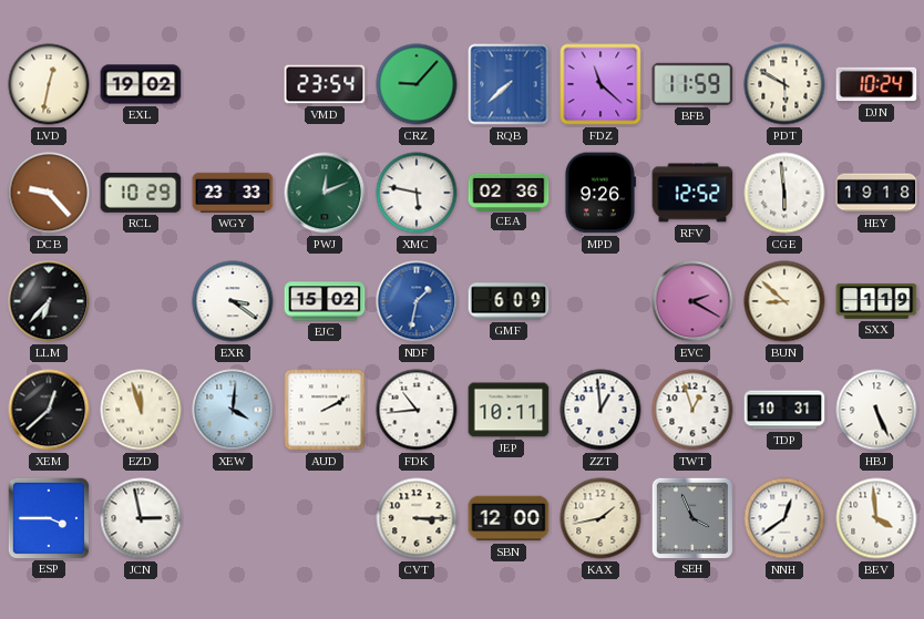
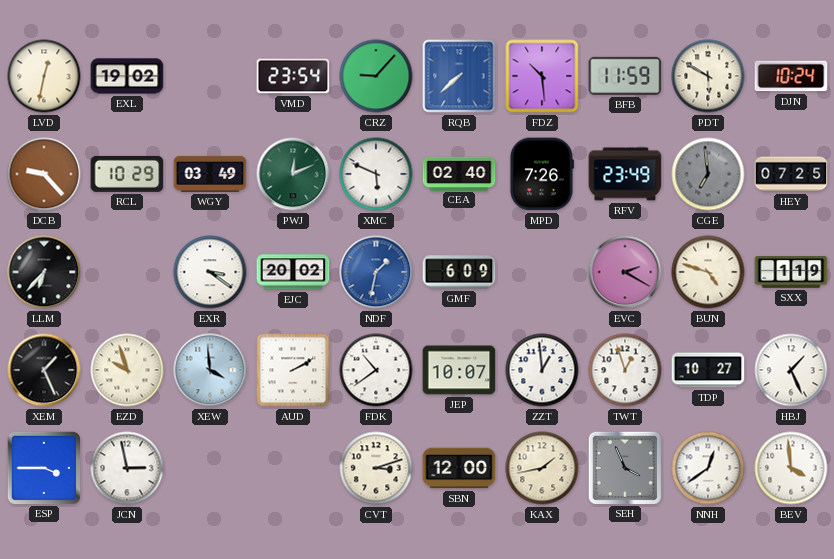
FDZ: 11:22 -> 10:29 (542, 76)
WGY: 23:33 -> 03:49 (210, 174)
XMC: 5:47 -> 5:49 (376, 174)
CEA: 02:36 -> 02:40 (459, 173)
MPD: 9:26 -> 7:26 (541, 174)
RFV: 12:52 -> 23:49 (625, 174)
CGE: 5:59 -> 6:59 (708, 174)
CGE dial: white -> grey (708, 174)
HEY: 19:18 -> 07:25 (791, 174)
EJC: 15:02 -> 20:02 (293, 272)
BUN: 8:52 -> 4:48 (708, 272)
XEM: 12:38 -> 1:26 (44, 370)
EZD: 11:57 -> 9:57 (127, 370)
XEW: 4:01 -> 3:59 (210, 370)
FDK: 10:44 -> 10:39 (376, 370)
JEP: 10:11 -> 10:07 (459, 370)
TDP: 10:31 -> 10:27 (708, 370)
HBJ: 5:26 -> 1:26 (791, 370)
CVT: 3:15 -> 3:12 (376, 468)
